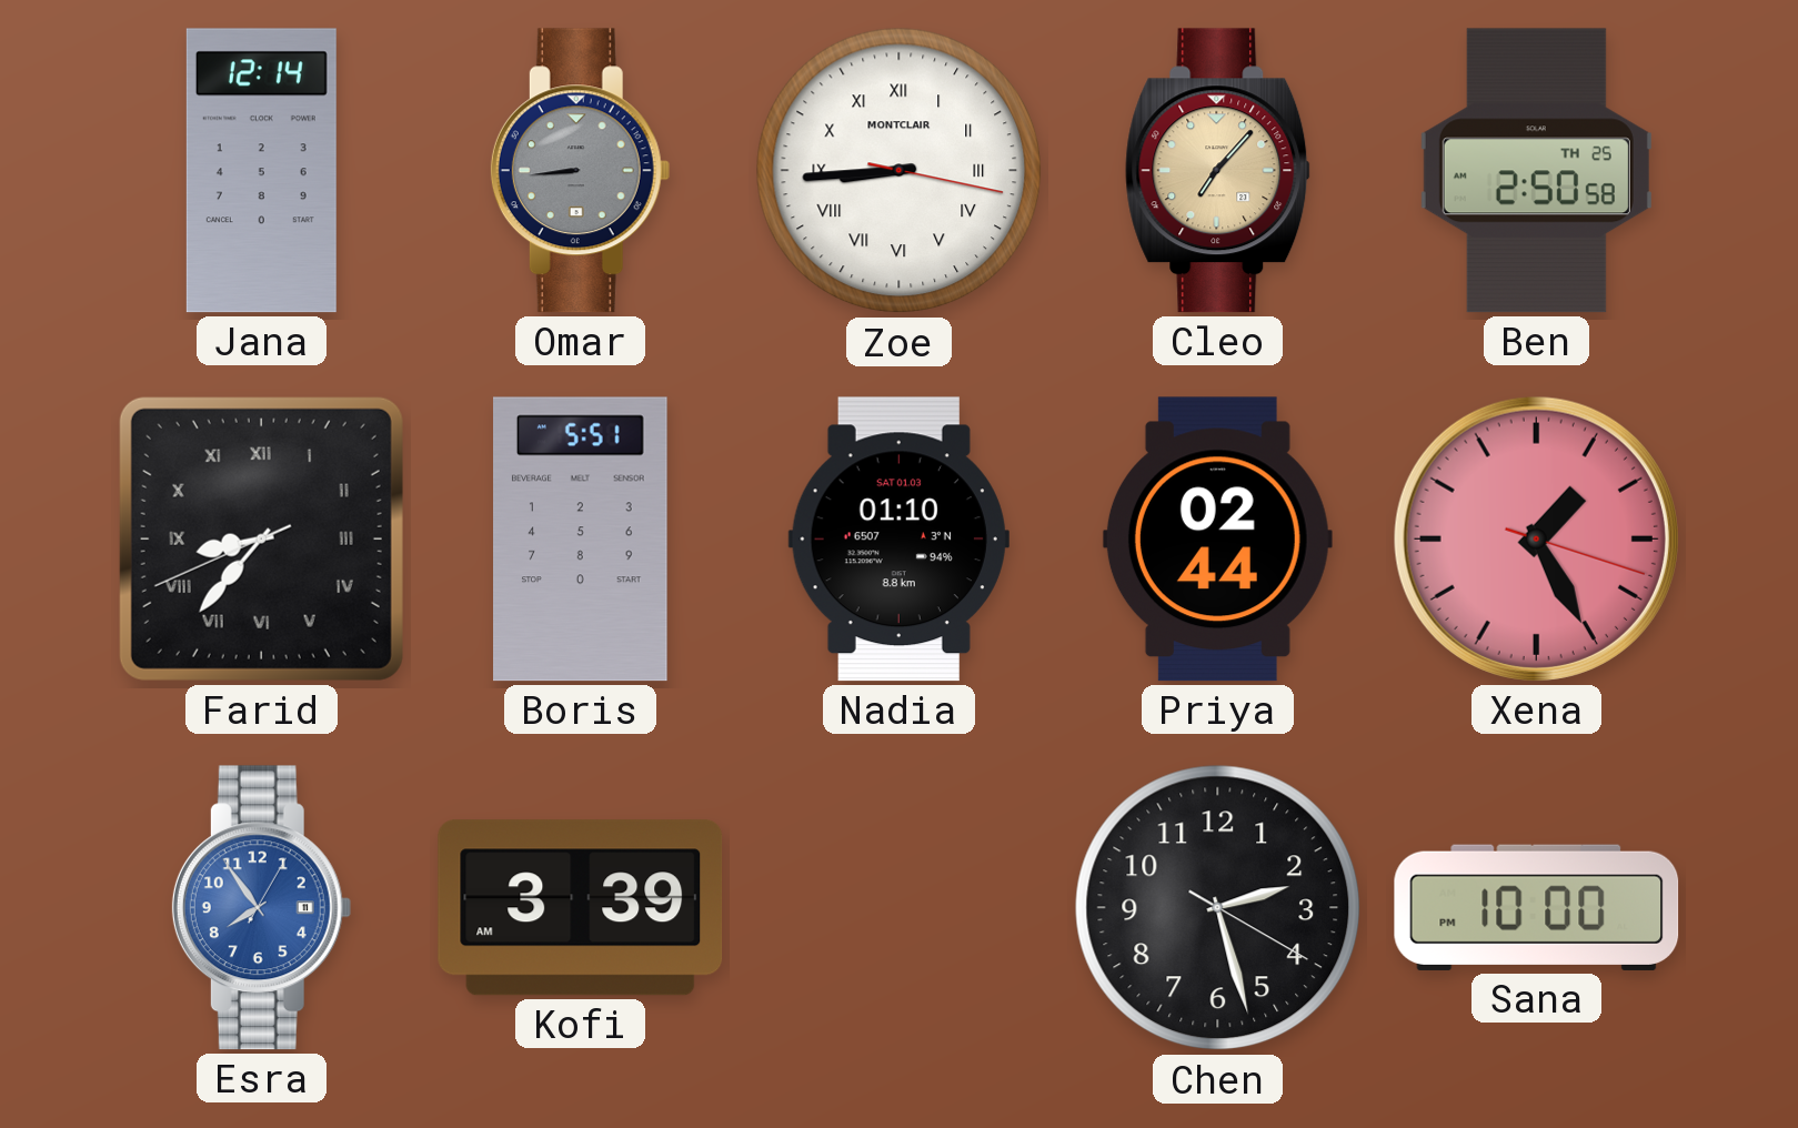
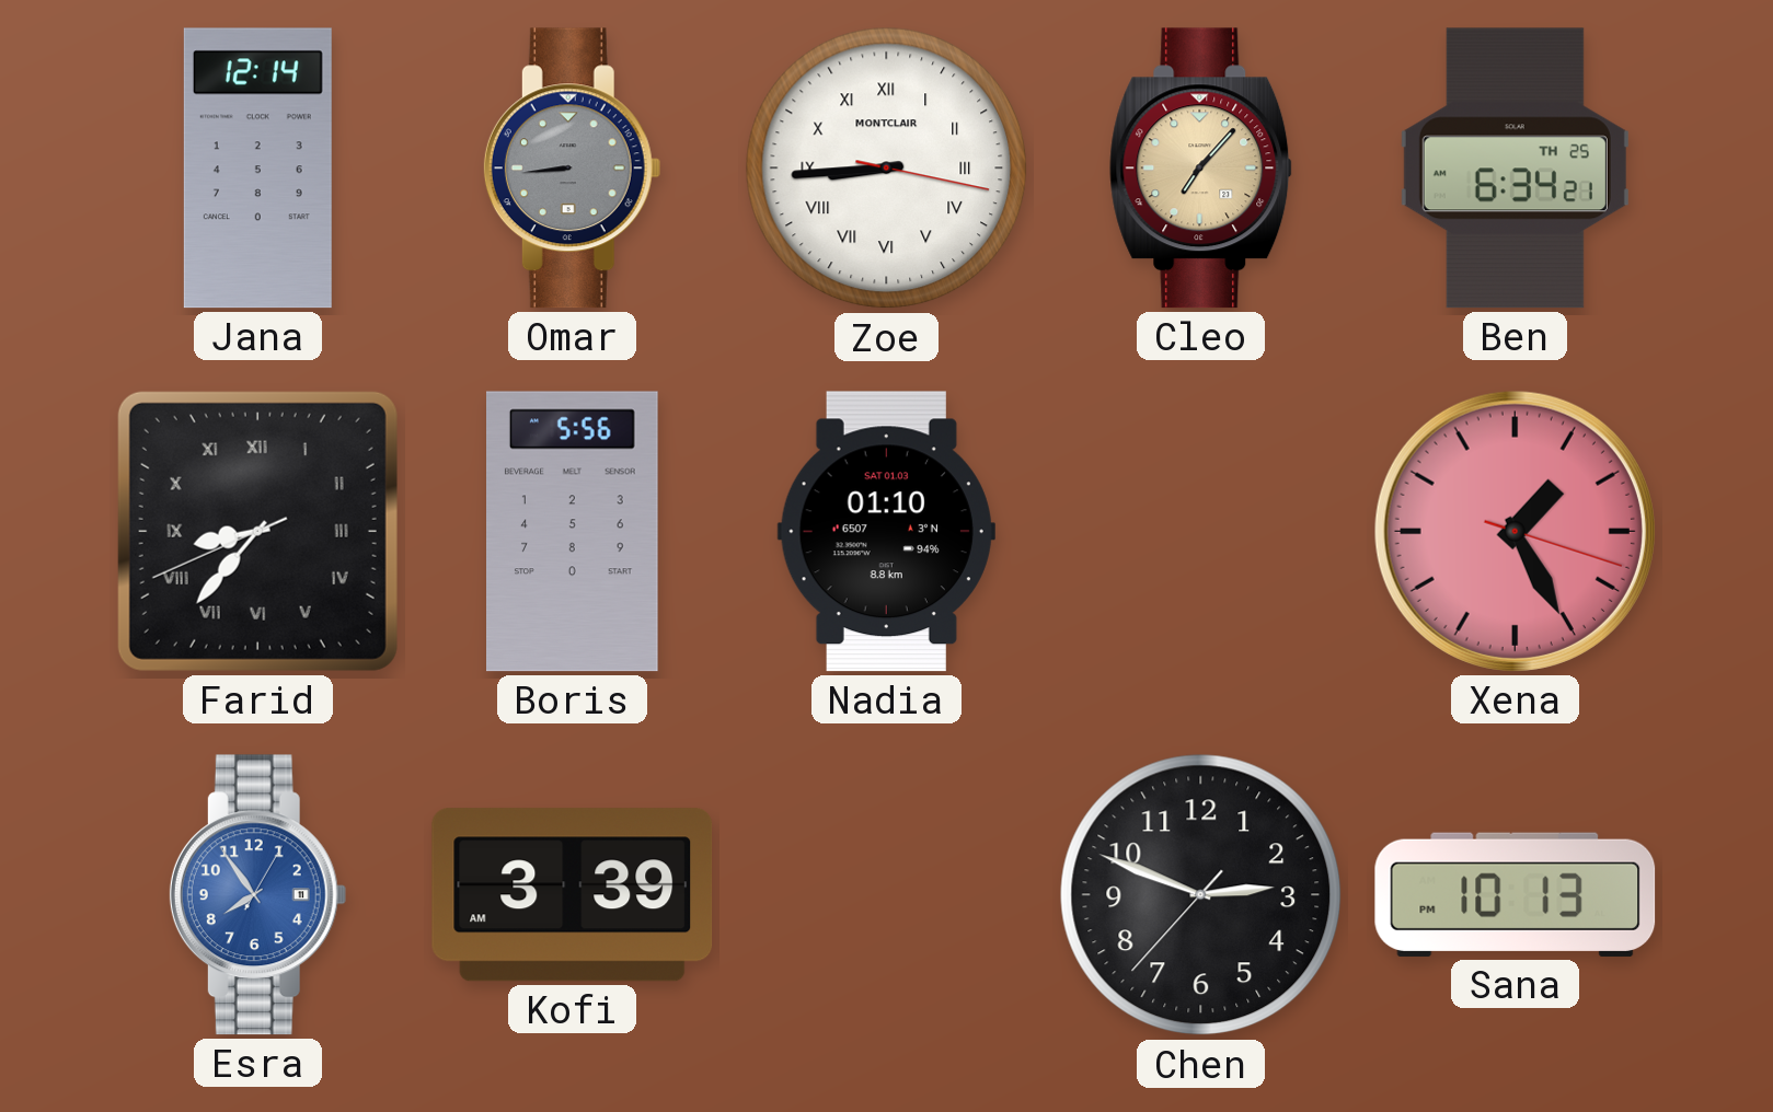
Ben: 2:50 -> 6:34 (1515, 169)
Boris: 5:51 -> 5:56 (573, 532)
Priya: 02:44 -> none (1217, 540)
Chen: 2:27 -> 2:48 (1201, 895)
Sana: 10:00 -> 10:13 (1516, 894)
